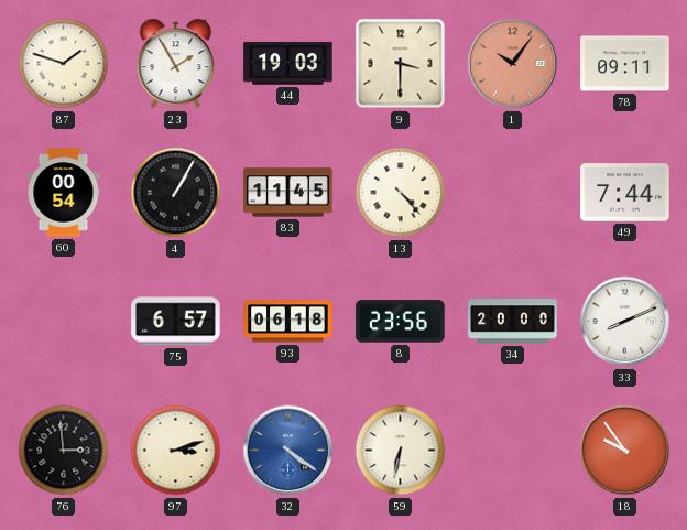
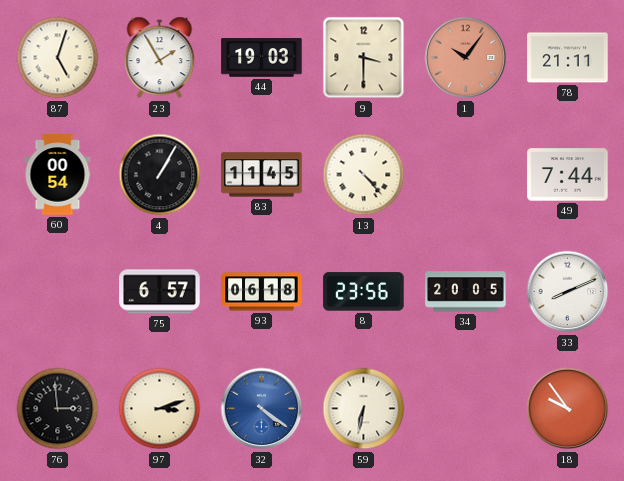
87: 1:48 -> 5:03 (58, 58)
78: 09:11 -> 21:11 (568, 58)
34: 20:00 -> 20:05 (466, 292)
